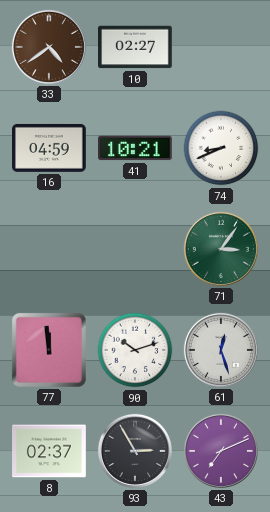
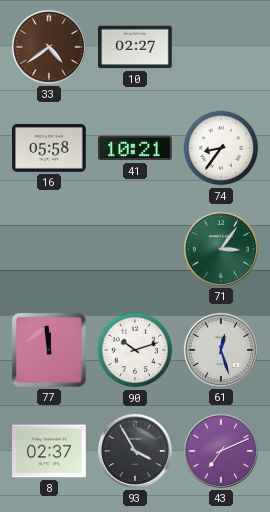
16: 04:59 -> 05:58 (50, 148)
74: 8:41 -> 8:36 (221, 148)
93: 2:55 -> 3:55 (135, 451)
